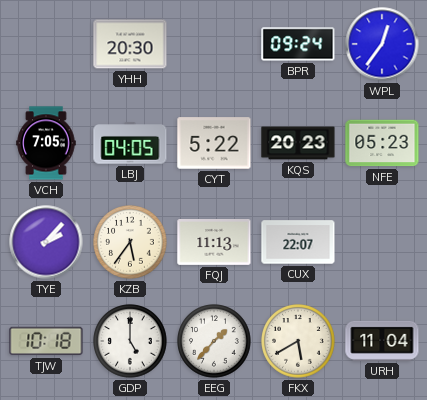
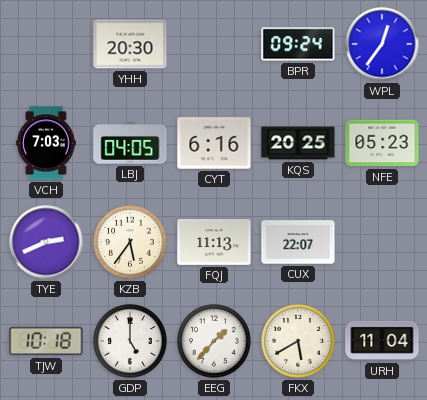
VCH: 7:05 -> 7:03 (46, 143)
CYT: 5:22 -> 6:16 (214, 143)
KQS: 20:23 -> 20:25 (298, 143)
TYE: 2:07 -> 2:41 (46, 242)
